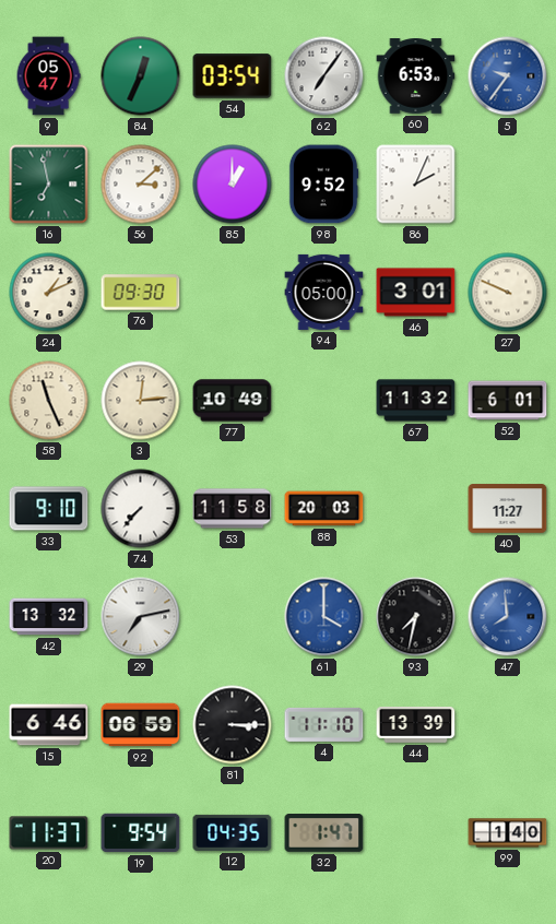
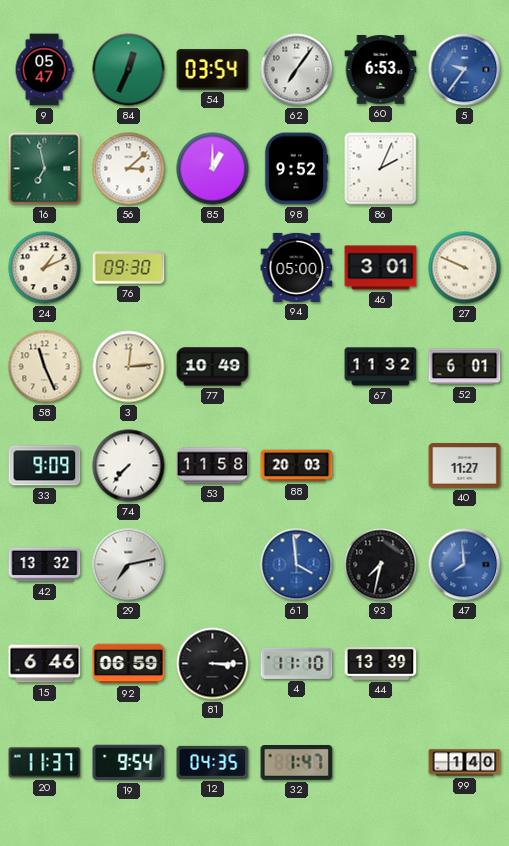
33: 9:10 -> 9:09 (45, 466)
61: 4:00 -> 3:59 (297, 565)
